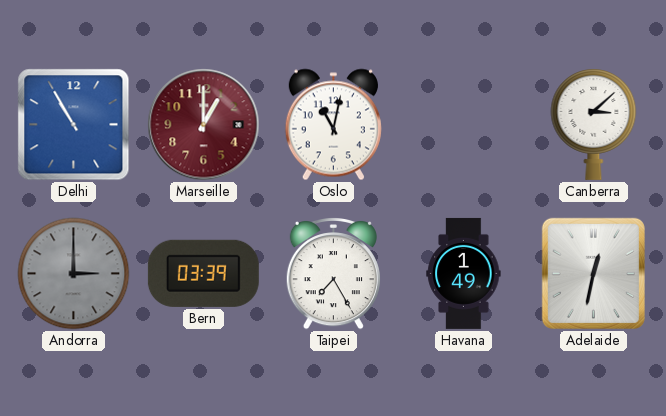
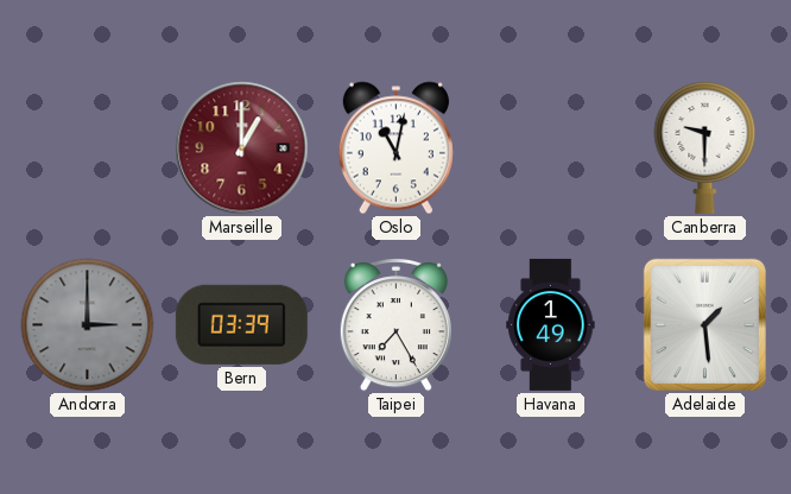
Delhi: 10:55 -> none (74, 125)
Canberra: 3:08 -> 9:30 (705, 148)
Adelaide: 12:32 -> 1:29 (704, 324)
